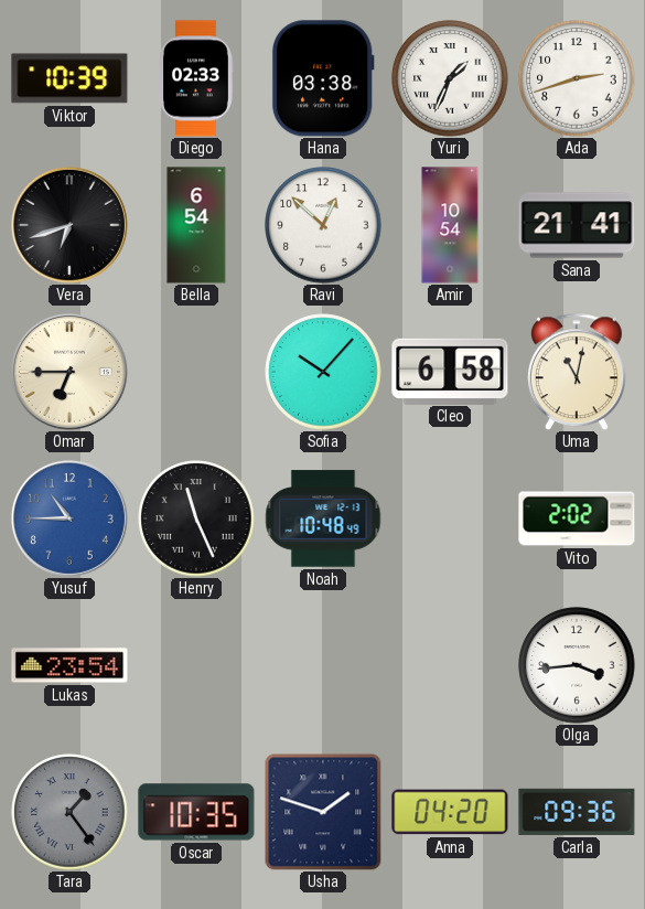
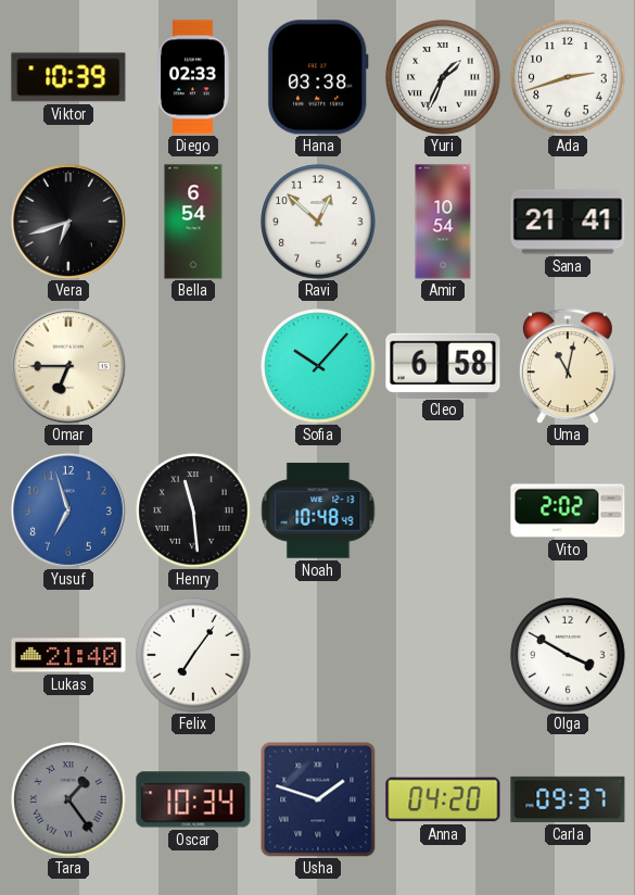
Yusuf: 10:45 -> 6:57 (68, 510)
Henry: 11:26 -> 11:29 (193, 510)
Lukas: 23:54 -> 21:40 (68, 655)
Felix: none -> 7:06 (193, 655)
Olga: 3:44 -> 3:50 (568, 655)
Oscar: 10:35 -> 10:34 (193, 799)
Carla: 09:36 -> 09:37 (568, 799)
